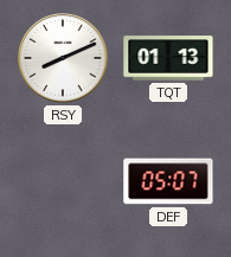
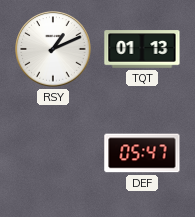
RSY: 8:11 -> 1:11 (53, 49)
DEF: 05:07 -> 05:47 (142, 153)
